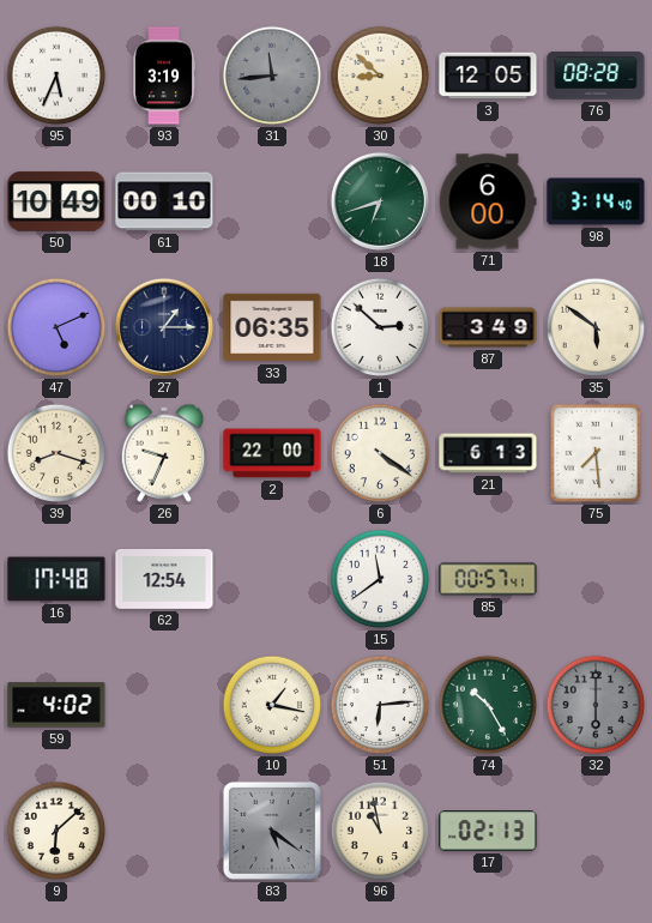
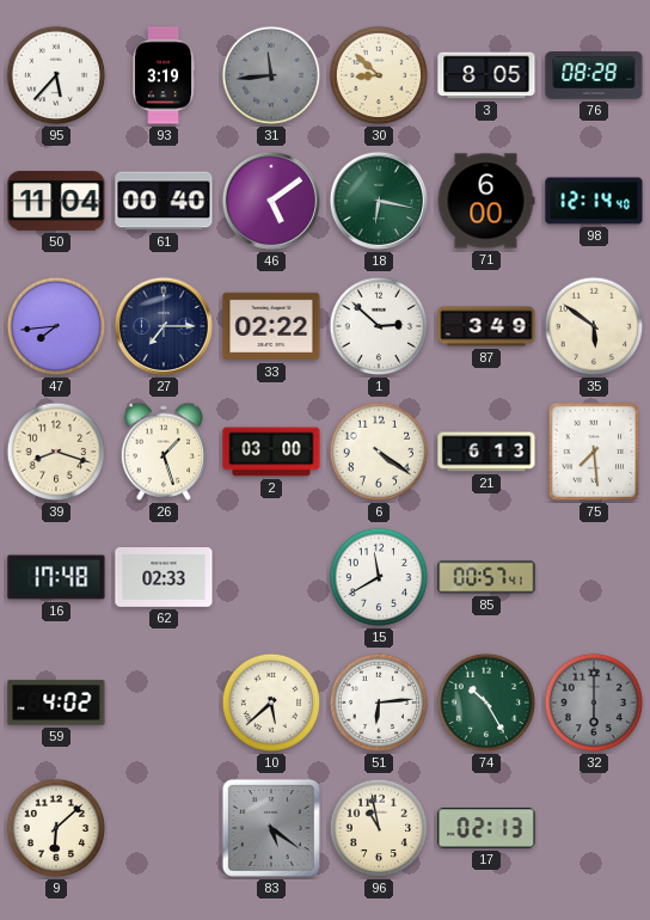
95: 5:34 -> 5:37 (56, 75)
3: 12:05 -> 8:05 (486, 75)
50: 10:49 -> 11:04 (56, 201)
61: 00:10 -> 00:40 (164, 201)
46: none -> 5:09 (271, 201)
18: 6:42 -> 6:17 (379, 201)
98: 3:14 -> 12:14 (594, 201)
47: 5:11 -> 7:44 (56, 326)
27: 1:15 -> 7:15 (164, 326)
33: 06:35 -> 02:22 (271, 326)
26: 9:34 -> 1:27 (162, 452)
2: 22:00 -> 03:00 (271, 452)
62: 12:54 -> 02:33 (164, 578)
15: 11:39 -> 11:40 (379, 577)
10: 1:17 -> 5:38 (271, 703)
